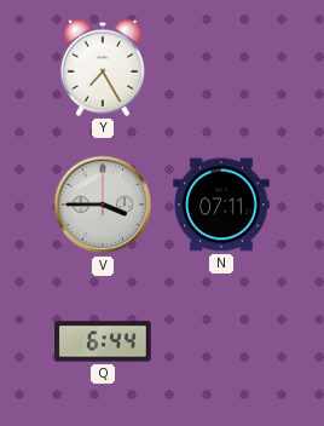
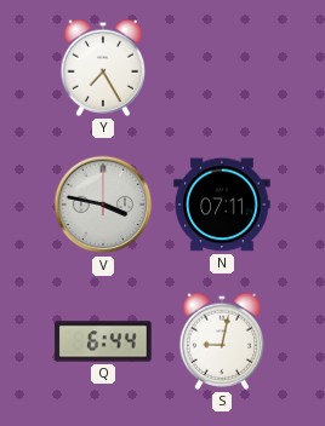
V: 3:45 -> 3:47 (103, 205)
S: none -> 9:02 (221, 341)
